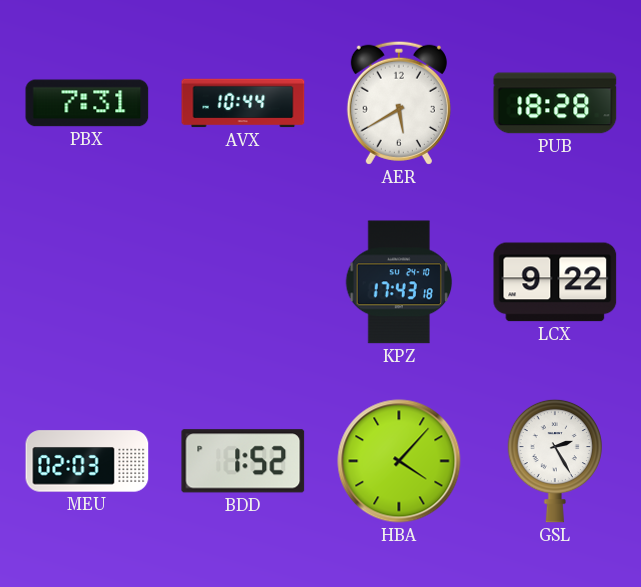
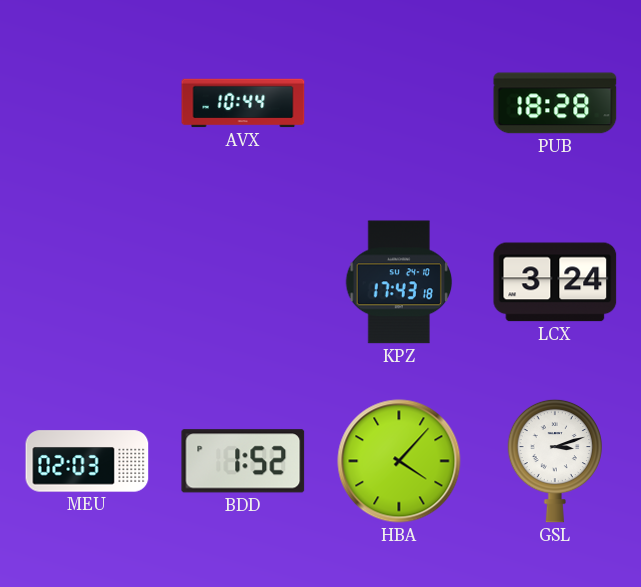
PBX: 7:31 -> none (87, 103)
AER: 5:40 -> none (399, 103)
LCX: 9:22 -> 3:24 (555, 282)
GSL: 2:25 -> 3:12 (555, 461)
